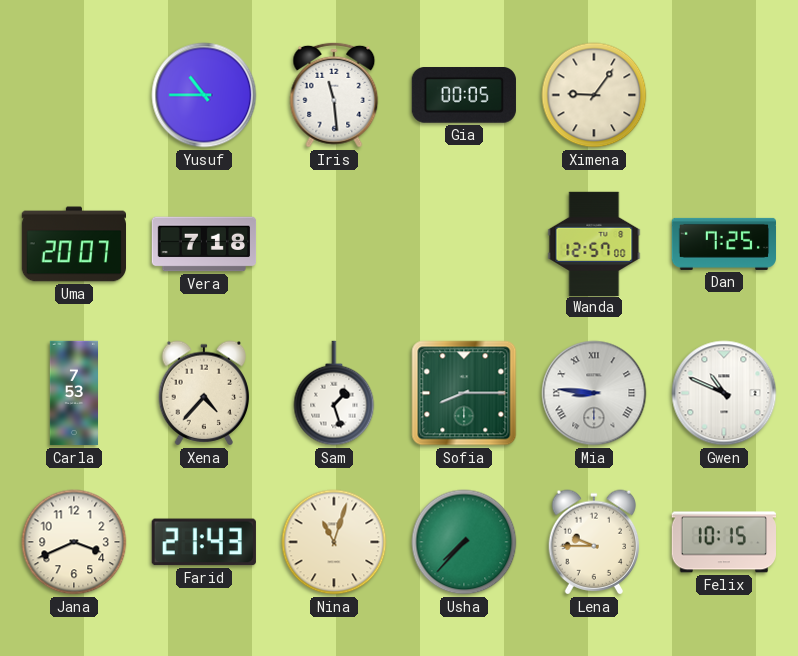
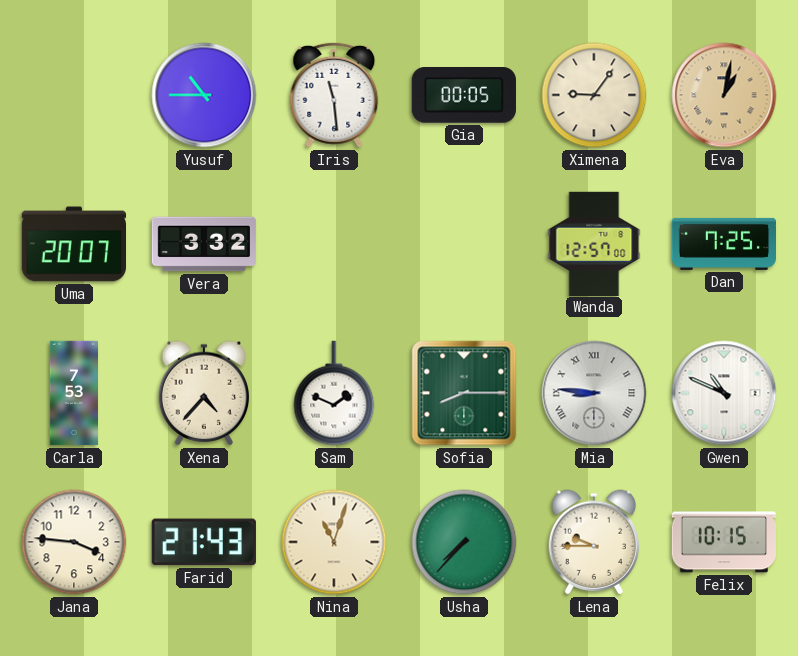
Eva: none -> 1:02 (724, 95)
Vera: 7:18 -> 3:32 (204, 244)
Sam: 1:27 -> 1:49 (334, 393)
Jana: 3:41 -> 3:46 (74, 542)
